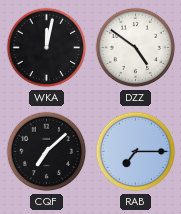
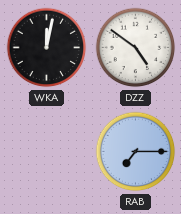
CQF: 7:08 -> none (47, 152)
